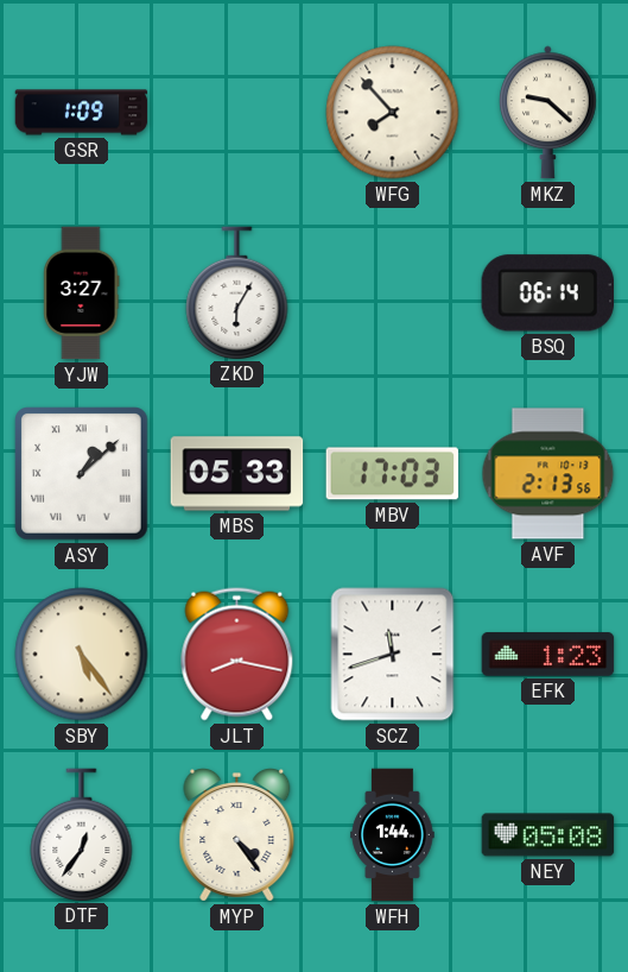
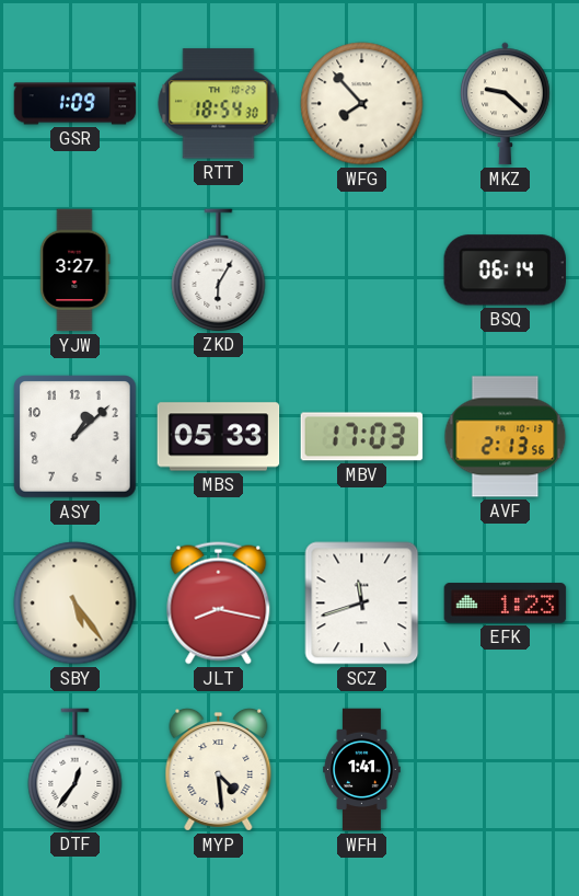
RTT: none -> 18:54 (219, 104)
ASY numerals: Roman -> Arabic (76, 437)
MYP: 4:24 -> 4:29 (219, 770)
WFH: 1:44 -> 1:41 (362, 770)
NEY: 05:08 -> none (548, 835)
